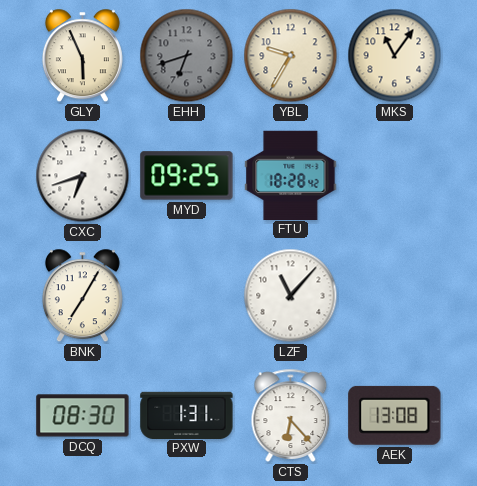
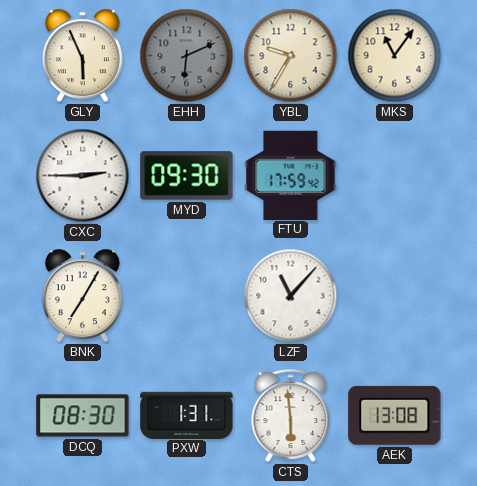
EHH: 6:42 -> 6:11 (187, 56)
CXC: 6:42 -> 2:45 (83, 176)
MYD: 09:25 -> 09:30 (187, 176)
FTU: 18:28 -> 17:59 (291, 175)
CTS: 6:23 -> 5:59 (291, 415)
